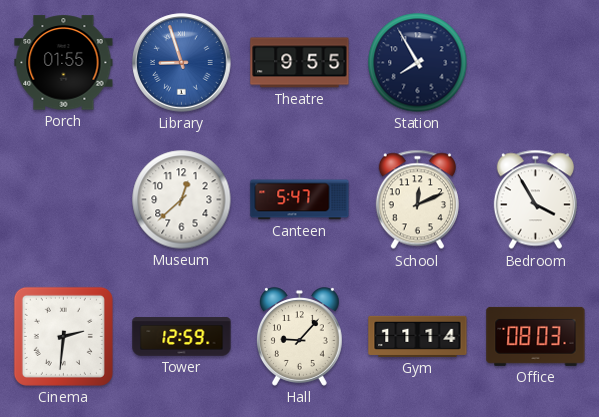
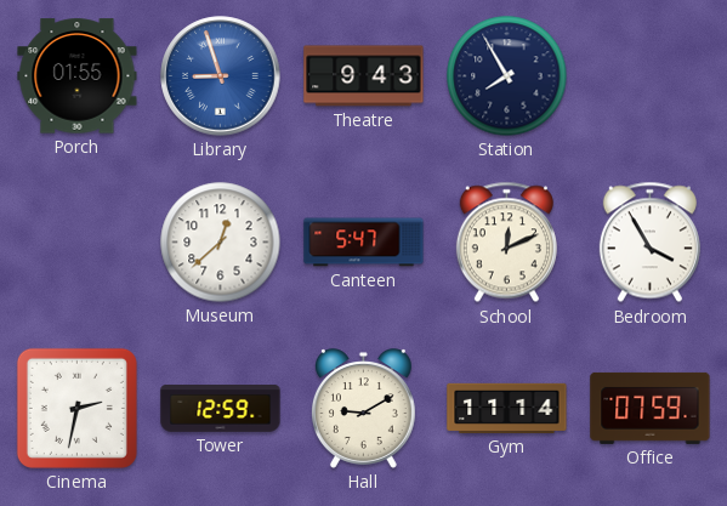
Theatre: 9:55 -> 9:43 (364, 76)
Cinema: 2:31 -> 2:32 (76, 408)
Hall: 9:07 -> 9:10 (363, 409)
Office: 08:03 -> 07:59 (651, 408)
